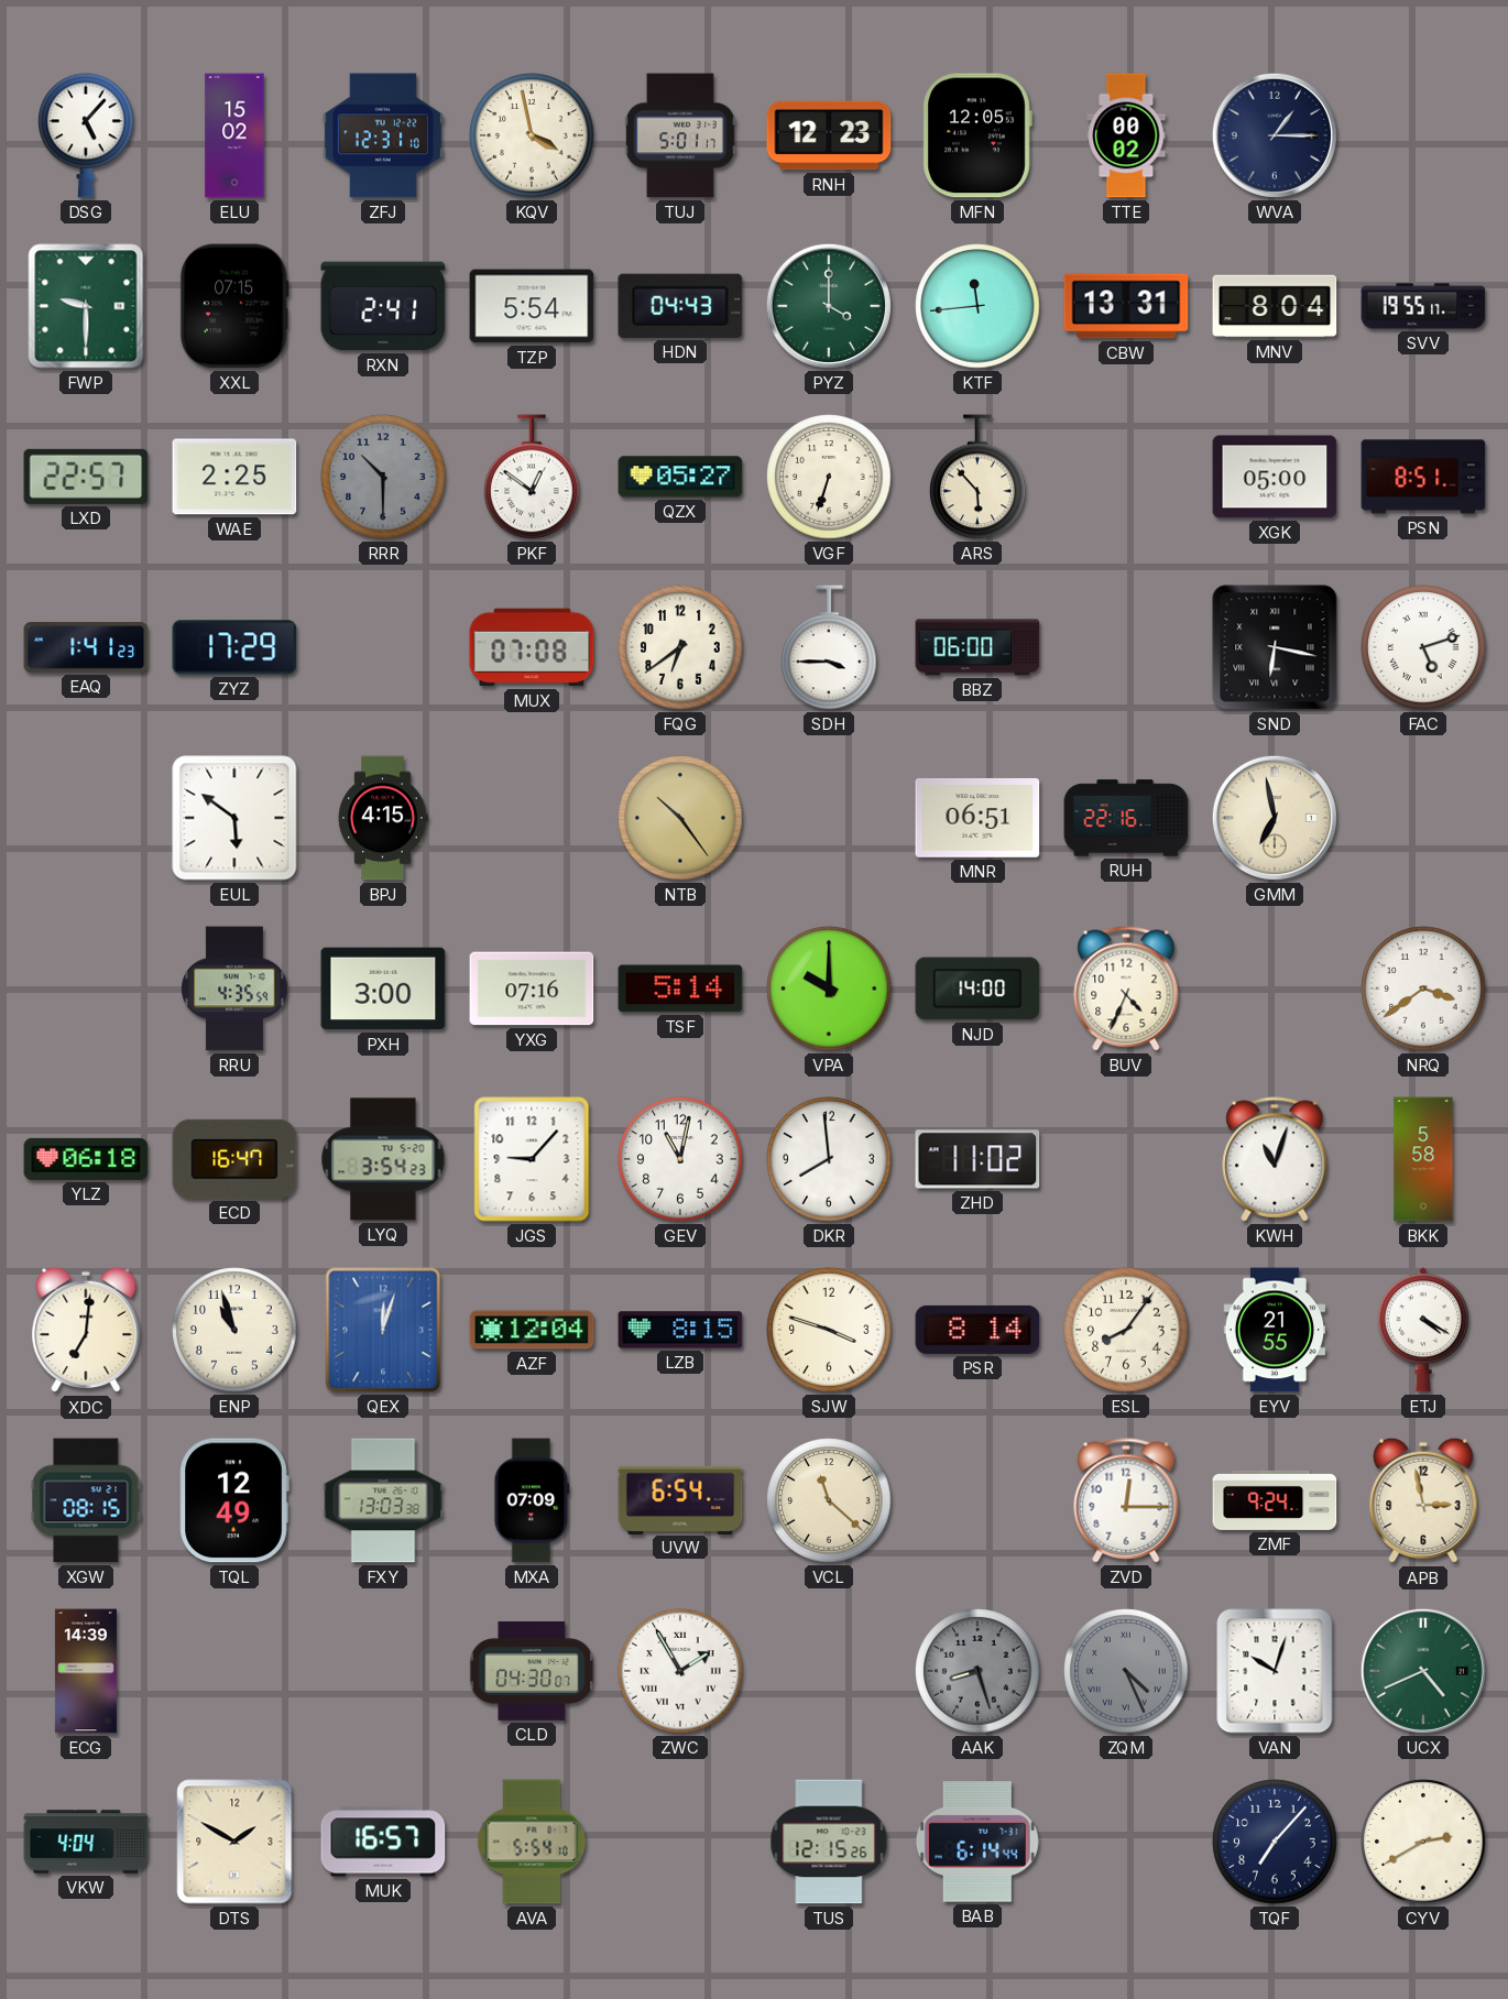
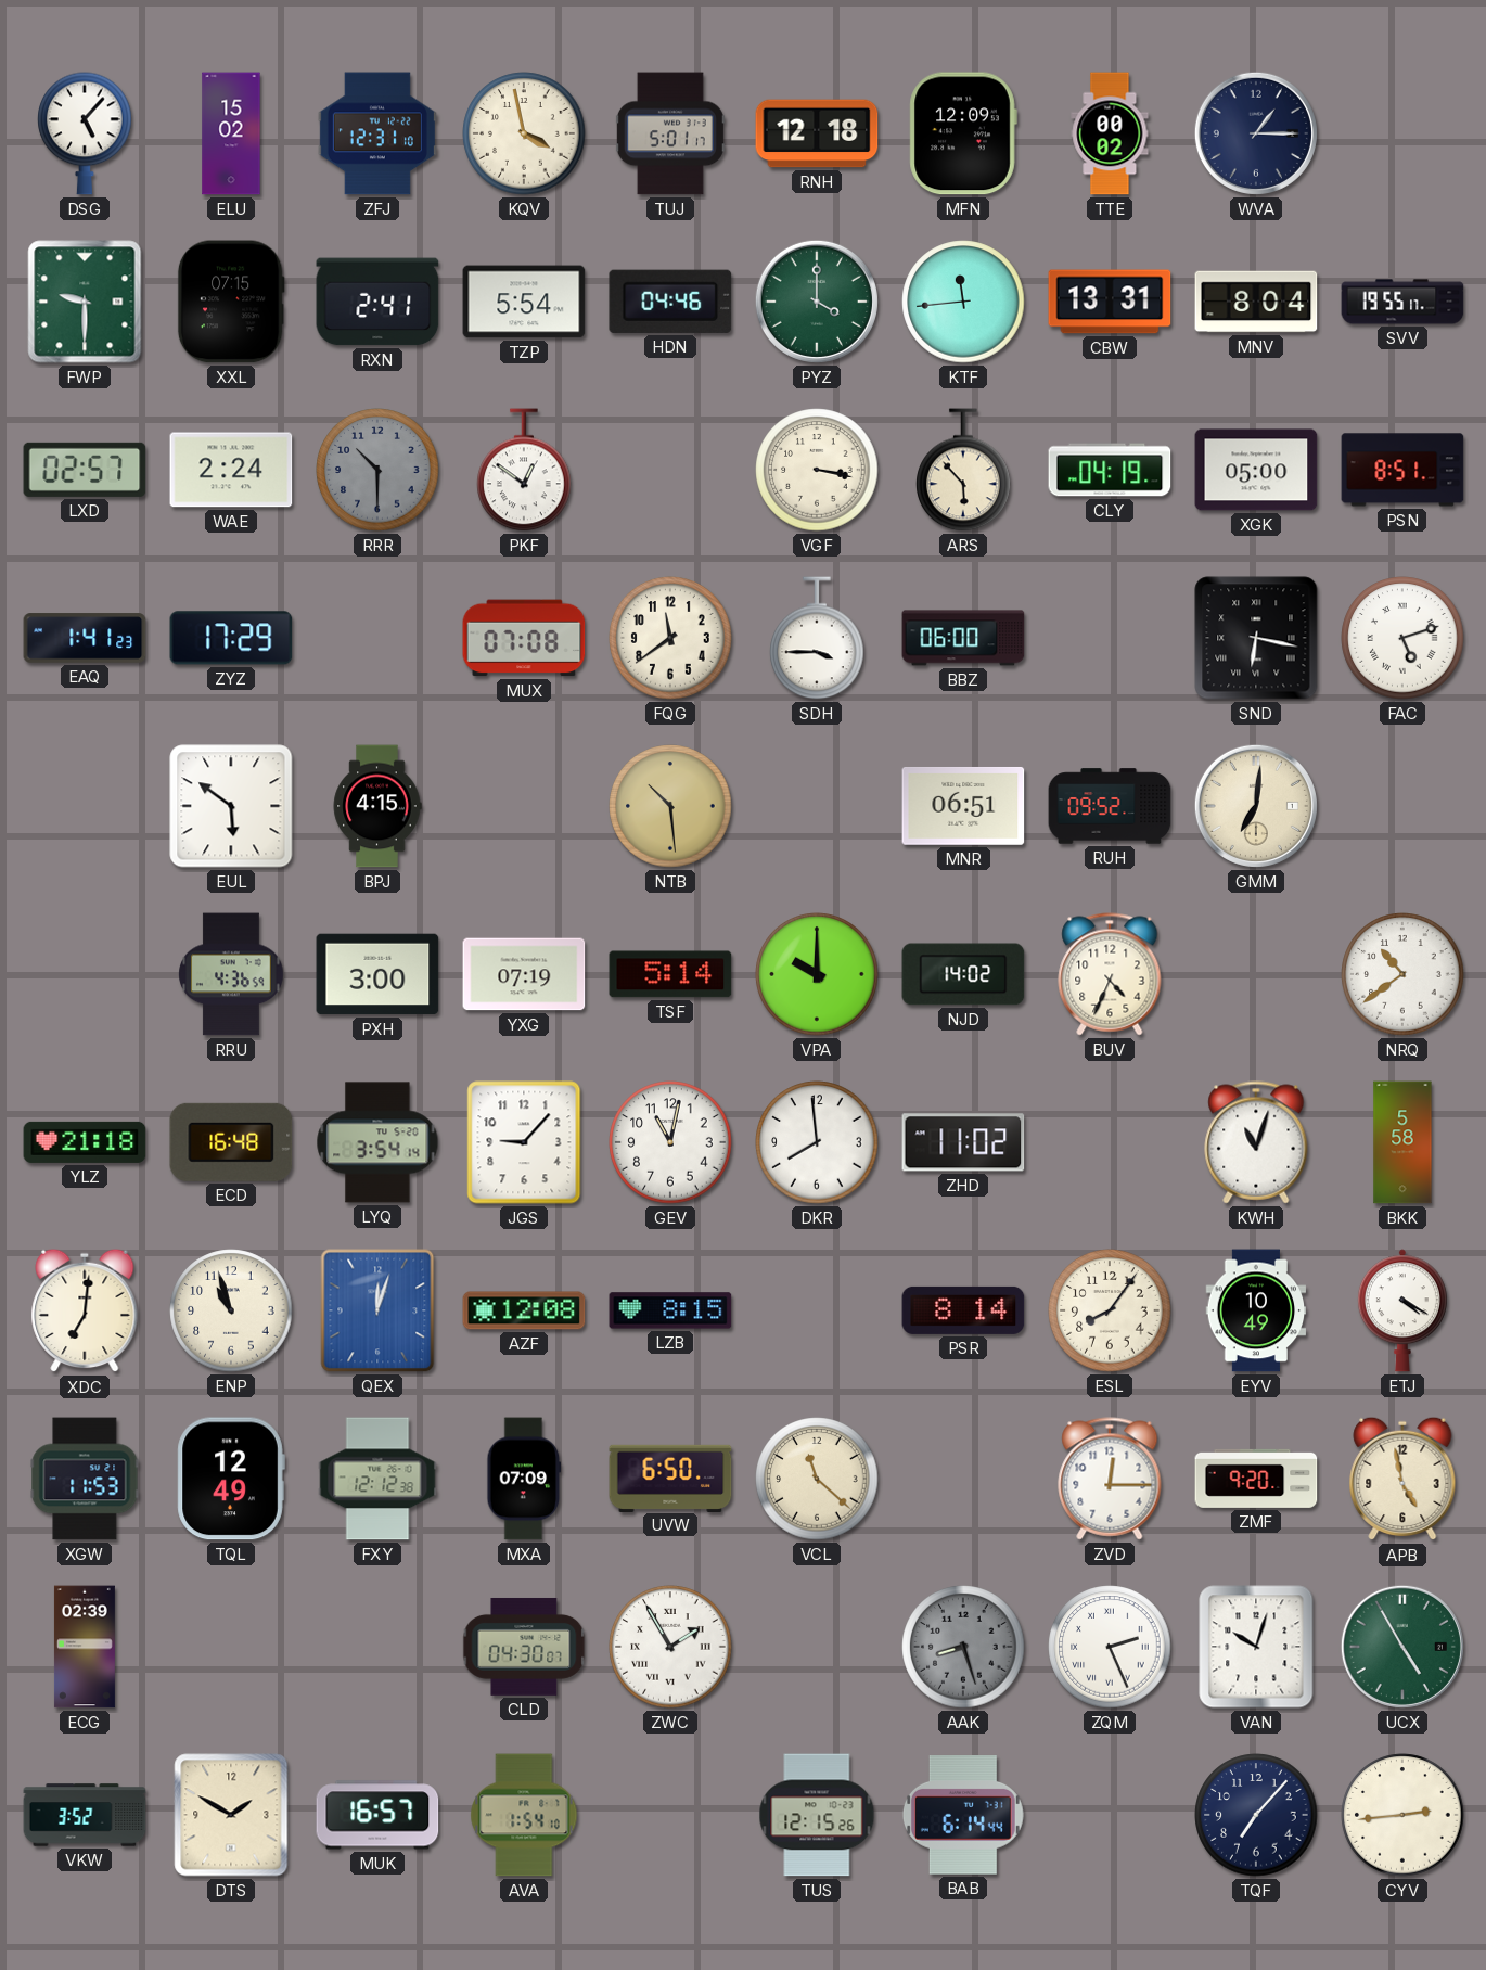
RNH: 12:23 -> 12:18 (817, 133)
MFN: 12:05 -> 12:09 (963, 133)
HDN: 04:43 -> 04:46 (670, 302)
LXD: 22:57 -> 02:57 (85, 470)
WAE: 2:25 -> 2:24 (231, 470)
QZX: 05:27 -> none (680, 477)
VGF: 6:33 -> 3:17 (817, 470)
CLY: none -> 04:19 (1110, 470)
FQG: 6:39 -> 11:39 (670, 638)
NTB: 10:24 -> 10:29 (670, 806)
RUH: 22:16 -> 09:52 (1110, 806)
GMM: 6:58 -> 7:01 (1256, 806)
RRU: 4:35 -> 4:36 (231, 974)
YXG: 07:16 -> 07:19 (524, 974)
NJD: 14:00 -> 14:02 (963, 974)
NRQ: 3:39 -> 10:39 (1402, 974)
YLZ: 06:18 -> 21:18 (85, 1142)
ECD: 16:47 -> 16:48 (231, 1142)
LYQ: 3:54:23 -> 3:54:14 (377, 1142)
AZF: 12:04 -> 12:08 (524, 1310)
SJW: 3:48 -> none (829, 1330)
EYV: 21:55 -> 10:49 (1256, 1310)
XGW: 08:15 -> 11:53 (85, 1479)
FXY: 13:03 -> 12:12 (377, 1479)
UVW: 6:54 -> 6:50 (670, 1477)
ZMF: 9:24 -> 9:20 (1256, 1479)
APB: 2:58 -> 4:58 (1402, 1479)
ECG: 14:39 -> 02:39 (85, 1647)
ZQM: 4:26 -> 2:26 (1110, 1647)
ZQM dial: grey -> white (1110, 1647)
UCX: 4:41 -> 4:55 (1402, 1647)
VKW: 4:04 -> 3:52 (85, 1815)
AVA: 5:54 -> 1:54 (524, 1815)
CYV: 2:40 -> 2:44 (1402, 1815)
